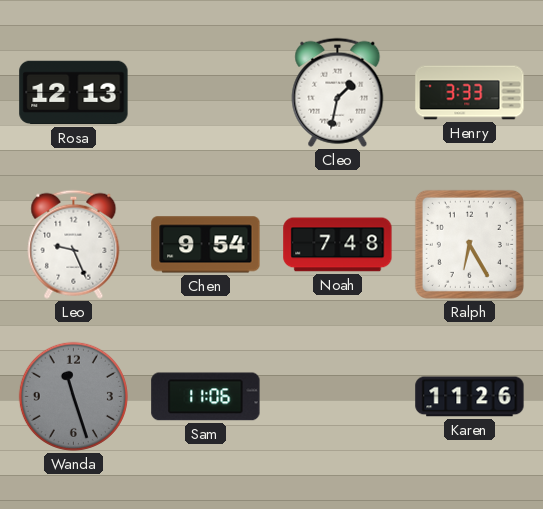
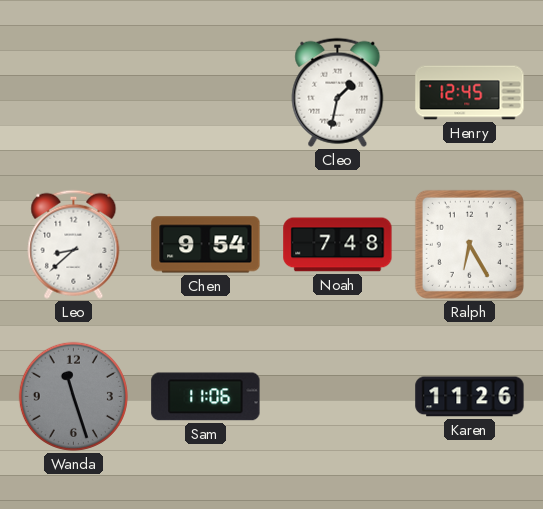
Rosa: 12:13 -> none (74, 93)
Henry: 3:33 -> 12:45 (470, 93)
Leo: 9:26 -> 8:38 (74, 244)
